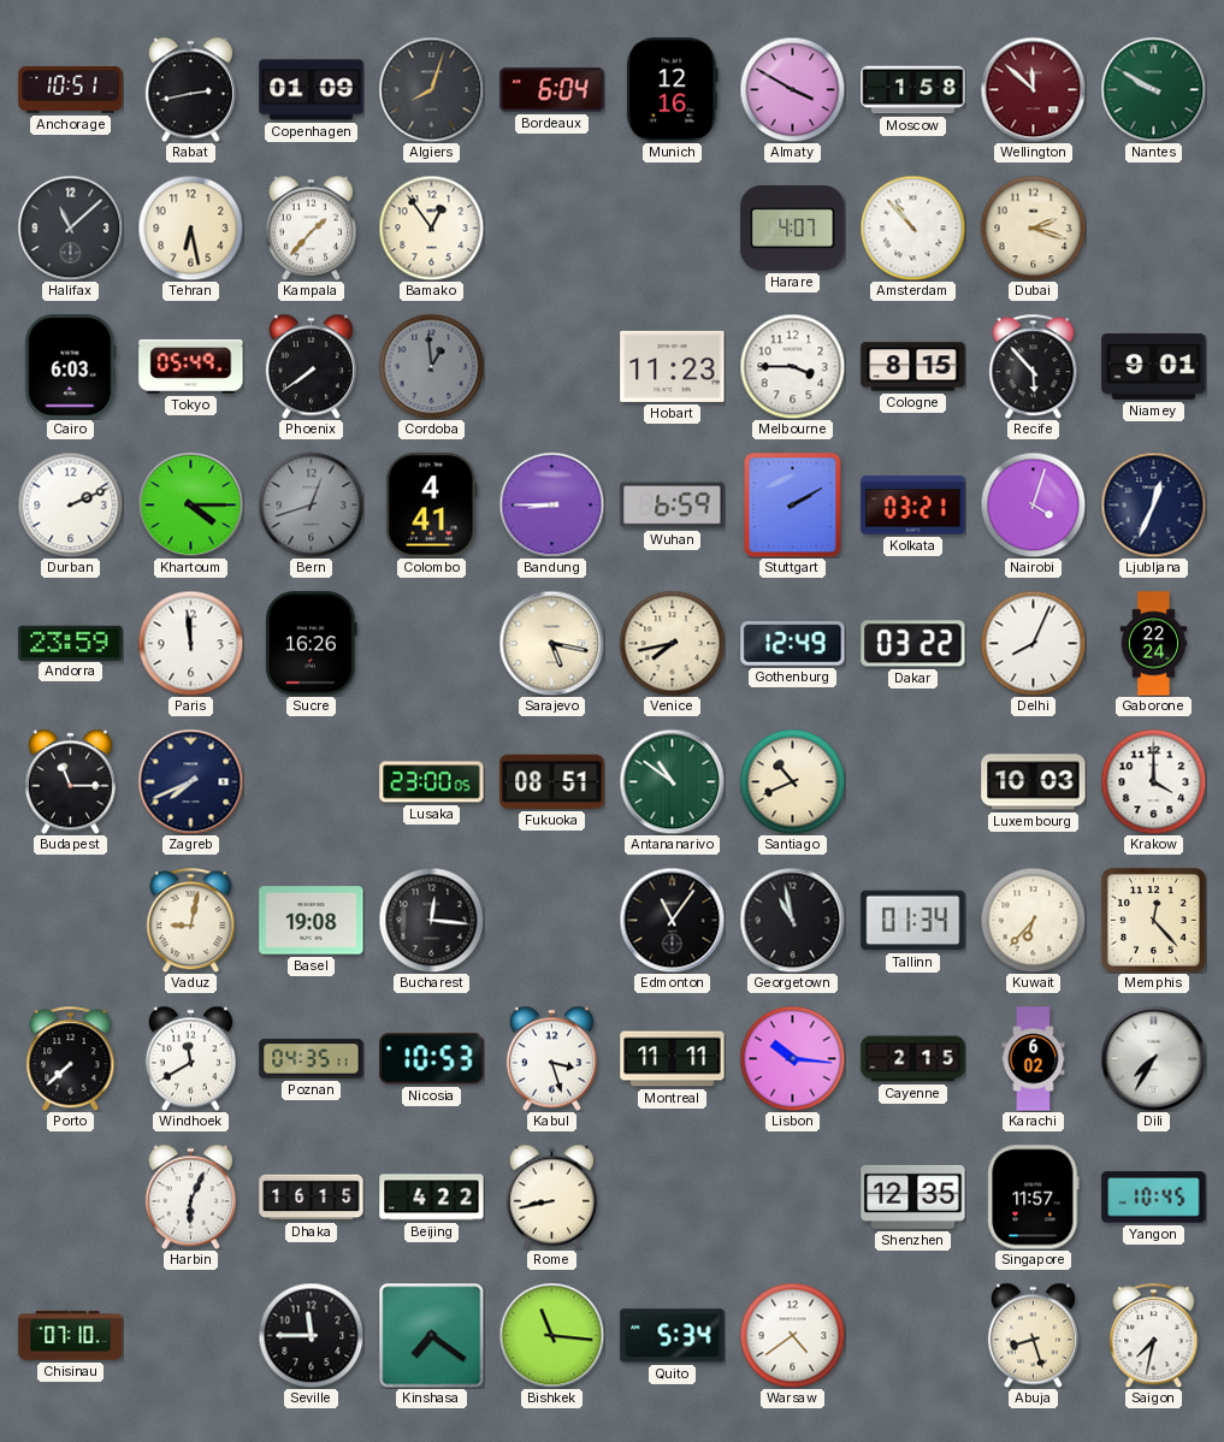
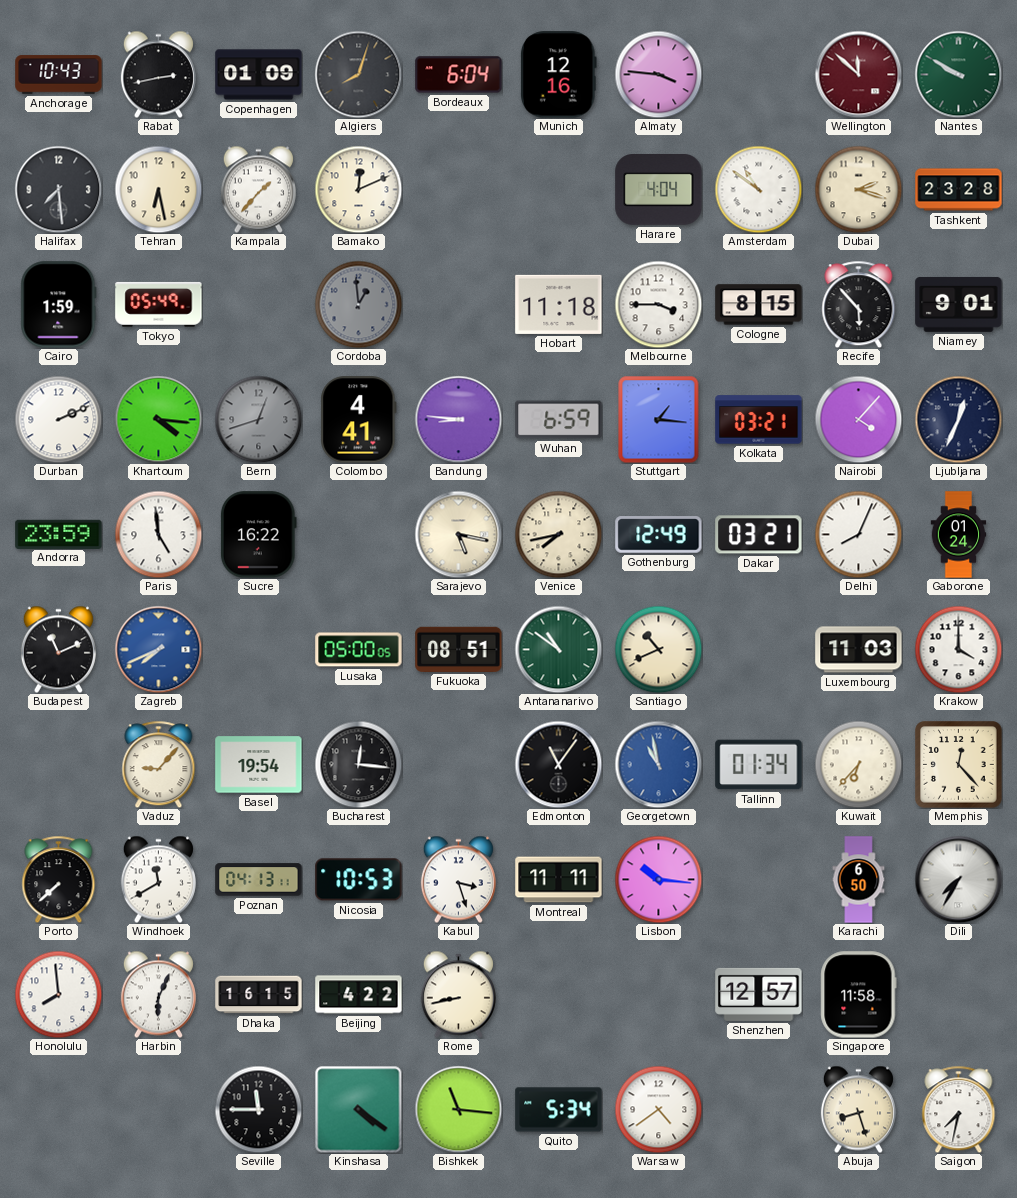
Anchorage: 10:51 -> 10:43 (59, 75)
Almaty: 3:50 -> 3:46 (658, 74)
Moscow: 1:58 -> none (913, 90)
Halifax: 11:08 -> 7:29 (58, 189)
Bamako: 12:54 -> 12:11 (358, 189)
Harare: 4:07 -> 4:04 (659, 190)
Amsterdam: 10:53 -> 10:51 (758, 189)
Tashkent: none -> 23:28 (959, 190)
Cairo: 6:03 -> 1:59 (59, 305)
Phoenix: 7:39 -> none (311, 366)
Hobart: 11:23 -> 11:18 (559, 304)
Khartoum: 4:15 -> 4:16 (158, 419)
Bandung: 8:45 -> 8:46 (458, 419)
Stuttgart: 2:10 -> 1:16 (659, 419)
Nairobi: 4:03 -> 4:07 (858, 419)
Paris: 11:59 -> 4:59 (158, 534)
Sucre: 16:26 -> 16:22 (258, 535)
Dakar: 03:22 -> 03:21 (759, 535)
Gaborone: 22:24 -> 01:24 (959, 535)
Budapest: 11:15 -> 11:11 (58, 649)
Zagreb dial: navy -> blue (158, 649)
Lusaka: 23:00 -> 05:00 (359, 650)
Luxembourg: 10:03 -> 11:03 (859, 650)
Vaduz: 9:02 -> 9:07 (159, 764)
Basel: 19:08 -> 19:54 (259, 765)
Georgetown dial: black -> blue (658, 764)
Poznan: 04:35 -> 04:13 (259, 880)
Cayenne: 2:15 -> none (913, 1059)
Karachi: 6:02 -> 6:50 (859, 880)
Honolulu: none -> 7:59 (58, 994)
Shenzhen: 12:35 -> 12:57 (759, 994)
Singapore: 11:57 -> 11:58 (859, 995)
Yangon: 10:45 -> none (1154, 1198)
Chisinau: 07:10 -> none (71, 1336)
Kinshasa: 7:21 -> 4:21 (358, 1109)
